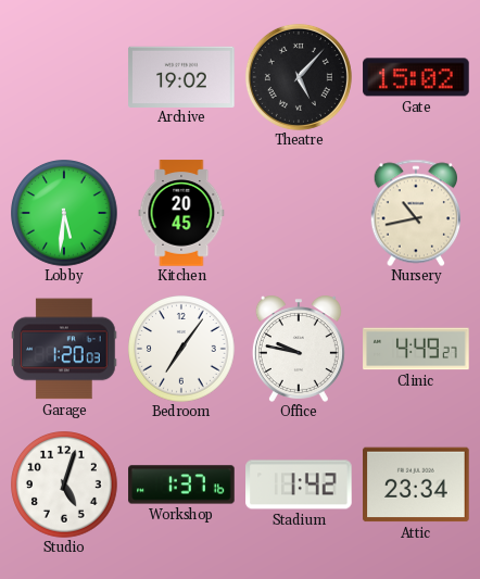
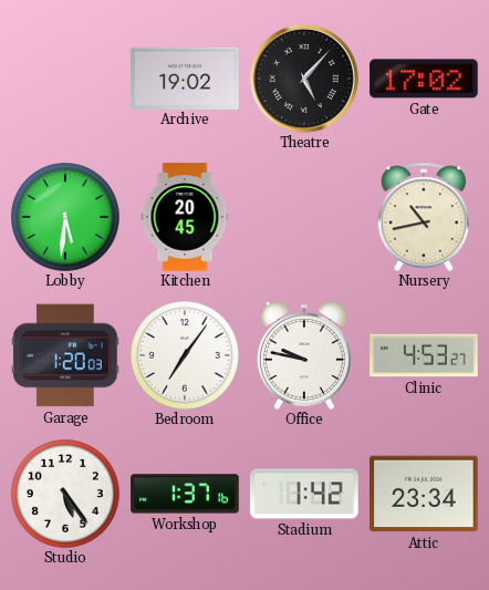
Gate: 15:02 -> 17:02 (424, 79)
Clinic: 4:49 -> 4:53 (424, 355)
Studio: 5:03 -> 5:24 (65, 494)
